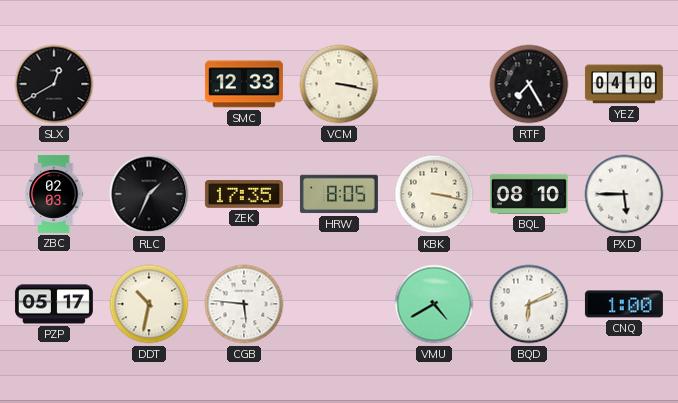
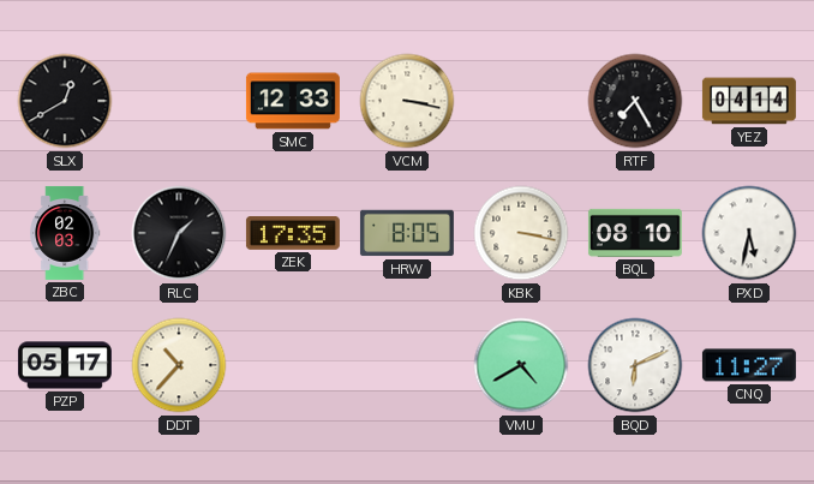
YEZ: 04:10 -> 04:14 (749, 101)
PXD: 5:45 -> 5:32 (749, 233)
DDT: 10:32 -> 10:37 (179, 365)
CGB: 5:46 -> none (244, 304)
CNQ: 1:00 -> 11:27 (749, 365)
